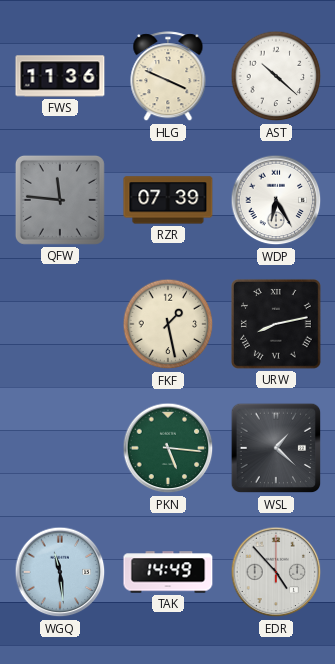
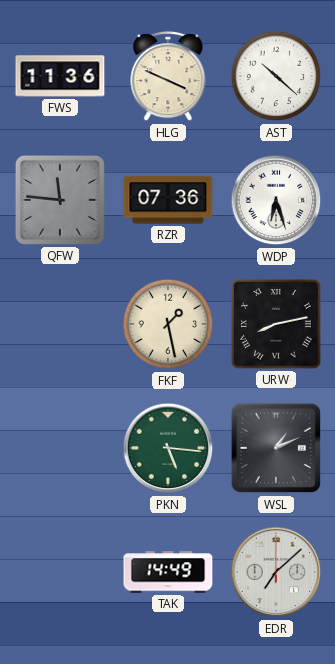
RZR: 07:39 -> 07:36 (168, 200)
WDP: 6:25 -> 6:27 (276, 200)
WSL: 1:22 -> 1:11 (276, 448)
WGQ: 11:29 -> none (60, 572)
EDR: 4:53 -> 7:08 (276, 572)
